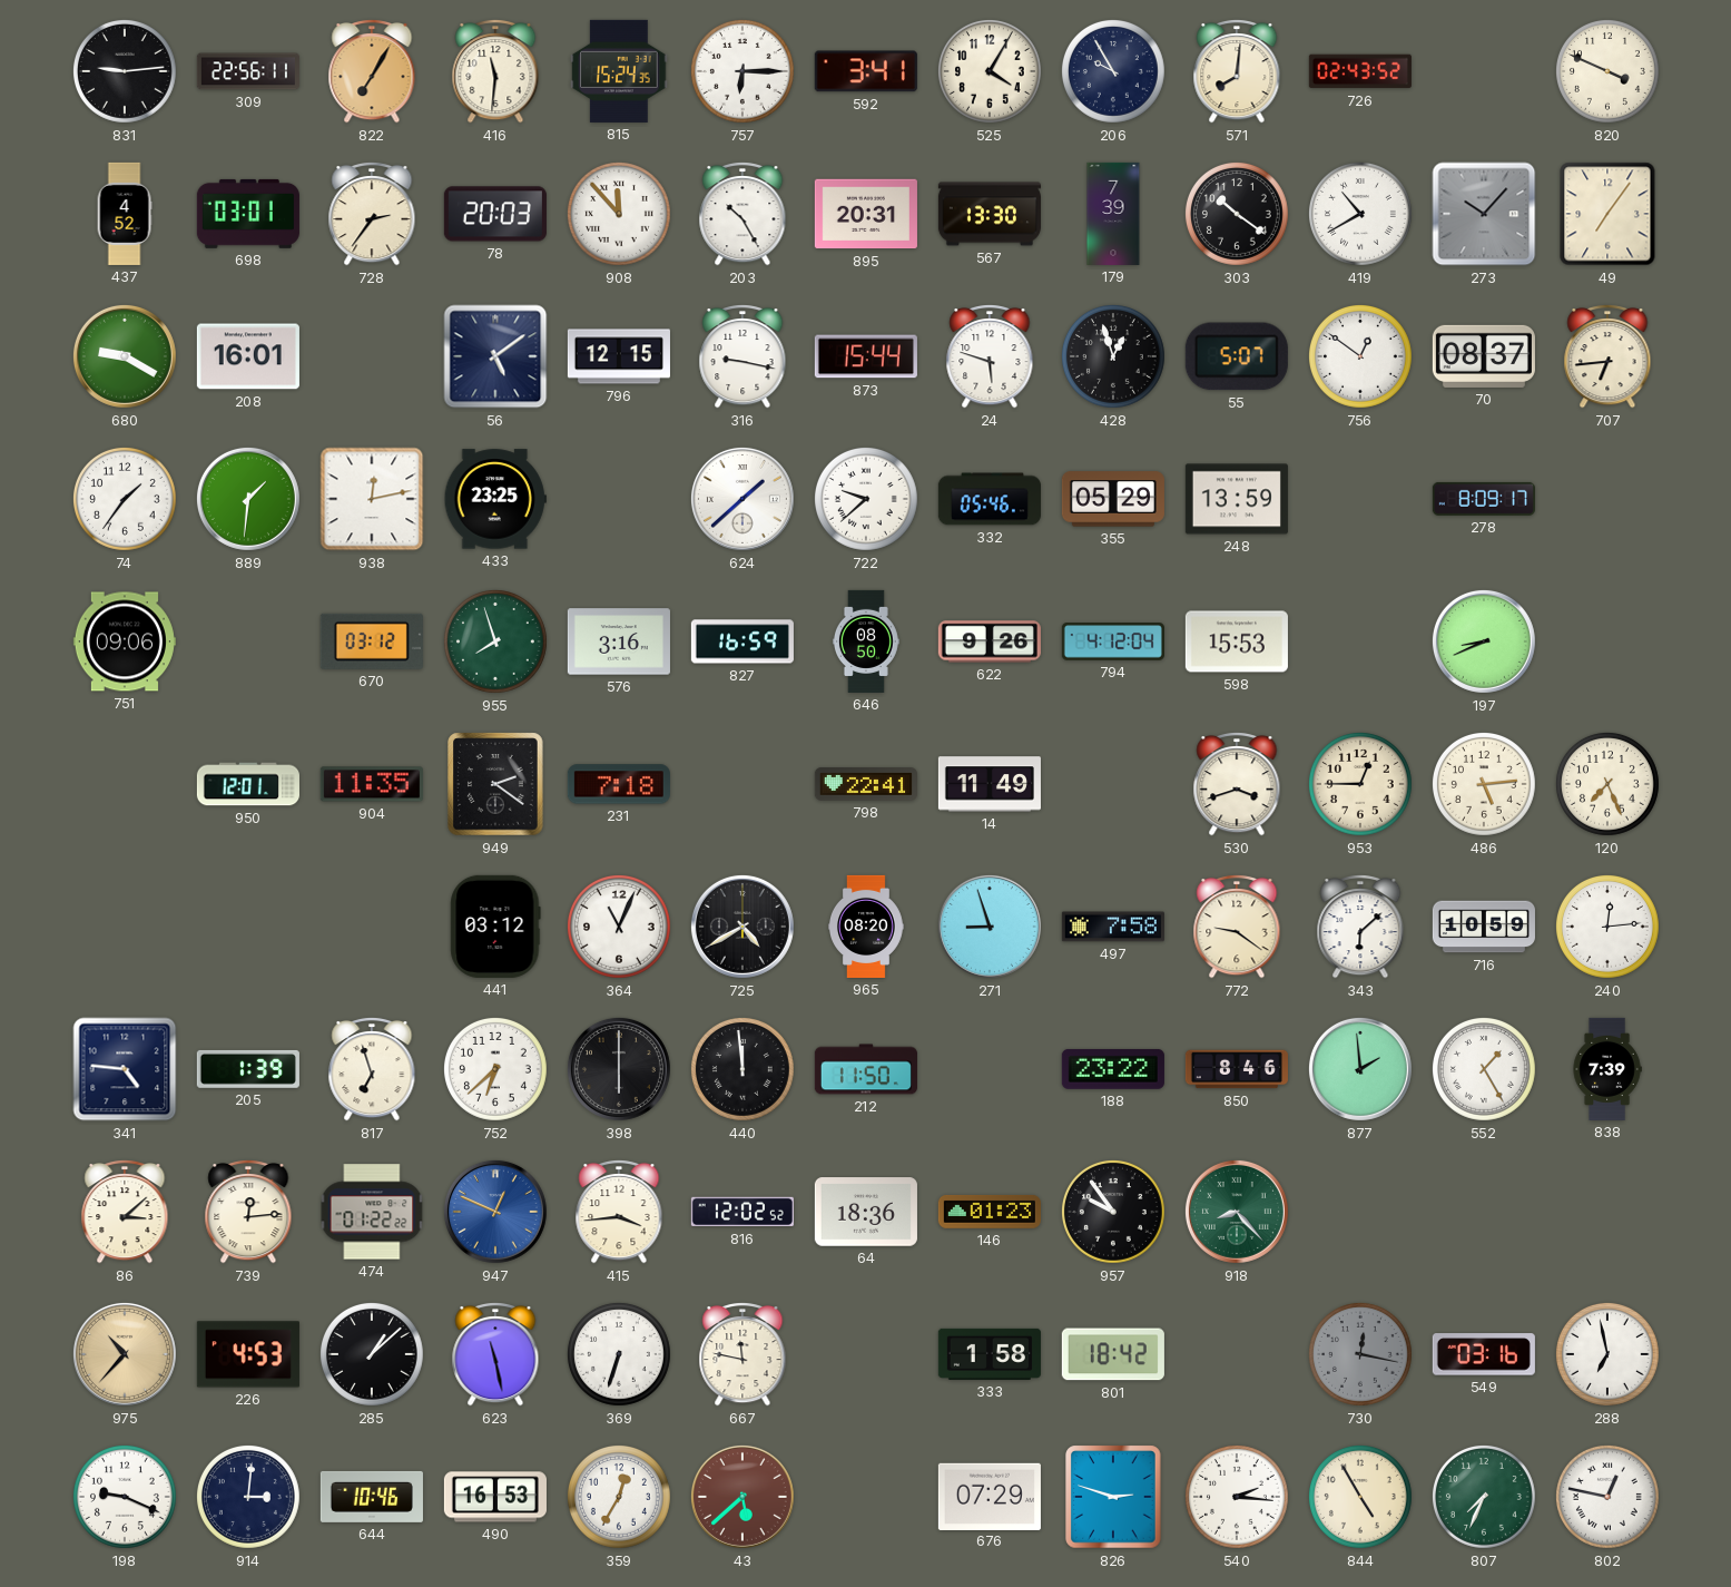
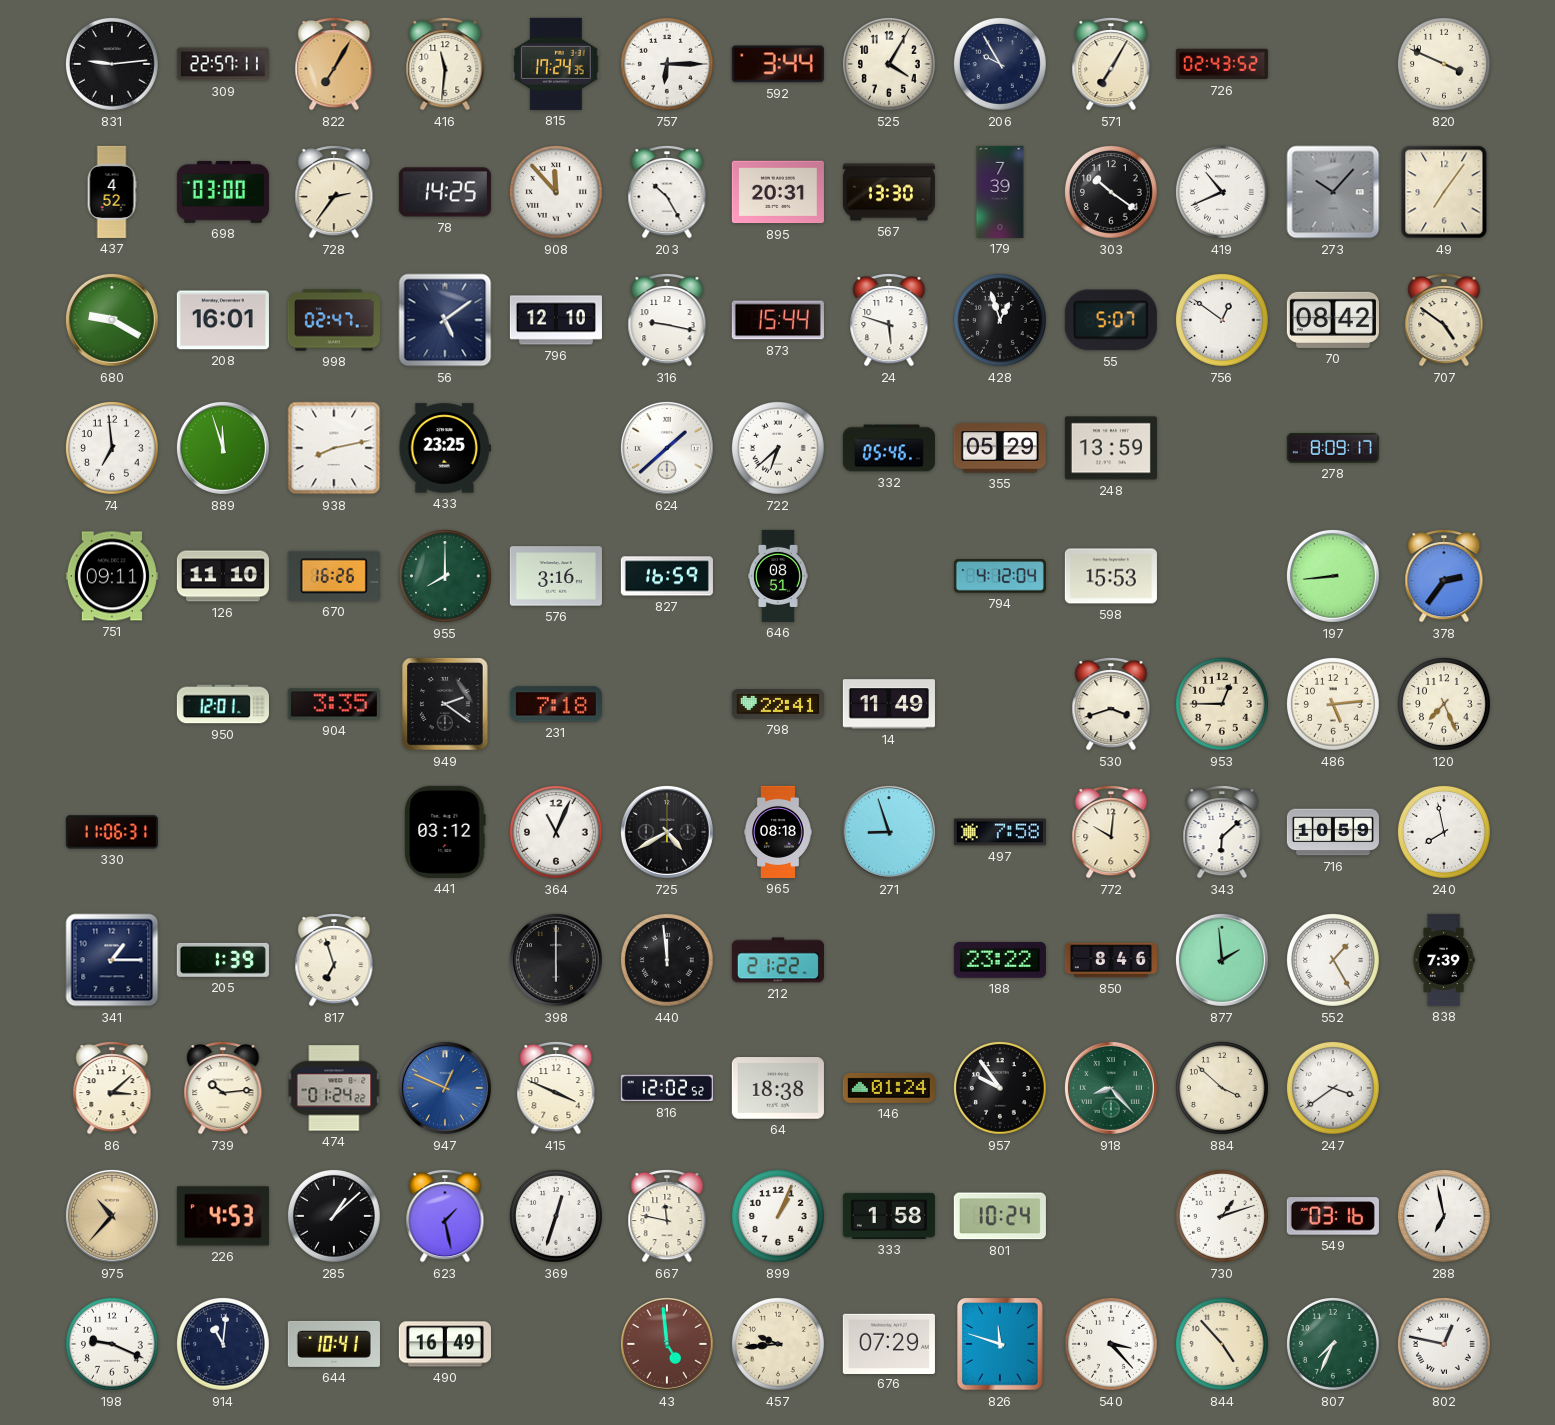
309: 22:56 -> 22:57 (223, 64)
815: 15:24 -> 17:24 (556, 64)
592: 3:41 -> 3:44 (778, 64)
571: 8:01 -> 7:05 (1111, 64)
698: 03:01 -> 03:00 (223, 192)
78: 20:03 -> 14:25 (445, 192)
419: 10:40 -> 10:41 (1223, 193)
998: none -> 02:47 (334, 320)
796: 12:15 -> 12:10 (556, 320)
70: 08:37 -> 08:42 (1333, 320)
707: 6:44 -> 4:51 (1444, 320)
74: 1:36 -> 6:59 (113, 449)
889: 1:31 -> 11:57 (223, 448)
938: 12:13 -> 8:13 (334, 448)
722: 9:38 -> 6:38 (779, 449)
751: 09:06 -> 09:11 (112, 576)
126: none -> 11:10 (223, 576)
670: 03:12 -> 16:26 (334, 576)
955: 7:57 -> 8:00 (446, 577)
646: 08:50 -> 08:51 (778, 576)
622: 9:26 -> none (990, 641)
197: 8:41 -> 8:44 (1333, 576)
378: none -> 2:36 (1444, 576)
904: 11:35 -> 3:35 (334, 704)
330: none -> 11:06 (112, 832)
965: 08:20 -> 08:18 (779, 832)
772: 9:21 -> 10:01 (1111, 832)
240: 12:14 -> 7:58 (1445, 833)
341: 4:46 -> 1:15 (112, 960)
752: 6:38 -> none (496, 1070)
212: 11:50 -> 21:22 (778, 960)
739: 12:14 -> 10:14 (223, 1088)
474: 01:22 -> 01:24 (334, 1088)
415: 3:44 -> 3:49 (556, 1088)
64: 18:36 -> 18:38 (778, 1088)
146: 01:23 -> 01:24 (889, 1088)
884: none -> 3:52 (1223, 1089)
247: none -> 3:39 (1334, 1089)
623: 11:28 -> 1:28 (445, 1216)
369: 6:33 -> 12:33 (557, 1217)
899: none -> 1:04 (779, 1217)
801: 18:42 -> 10:24 (1000, 1216)
730: 12:17 -> 1:12 (1223, 1217)
730 dial: grey -> white (1223, 1217)
914: 3:01 -> 11:01 (224, 1345)
644: 10:46 -> 10:41 (334, 1344)
490: 16:53 -> 16:49 (445, 1344)
359: 12:35 -> none (620, 1498)
43: 5:38 -> 4:59 (667, 1344)
457: none -> 9:44 (779, 1345)
826: 2:48 -> 11:48 (1000, 1344)
540: 2:16 -> 3:23 (1112, 1345)
844: 4:55 -> 4:53 (1223, 1345)
